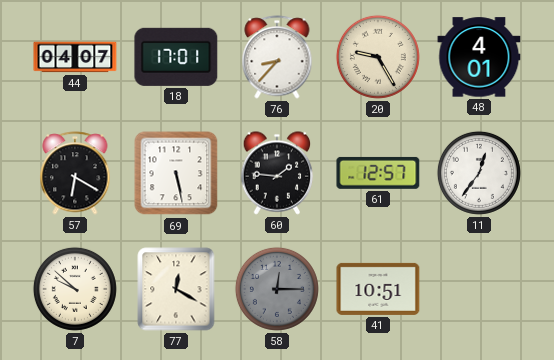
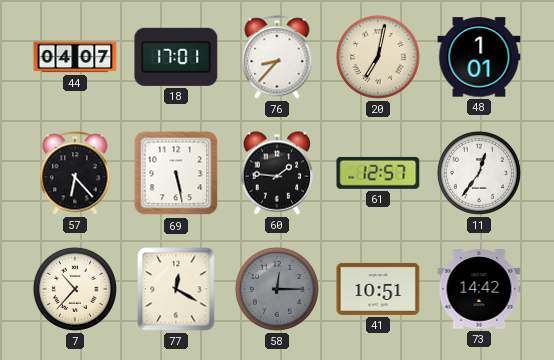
20: 9:25 -> 7:02 (378, 57)
48: 4:01 -> 1:01 (479, 57)
57: 6:20 -> 6:23 (75, 173)
7: 9:52 -> 10:37 (75, 289)
73: none -> 14:42 (479, 289)
